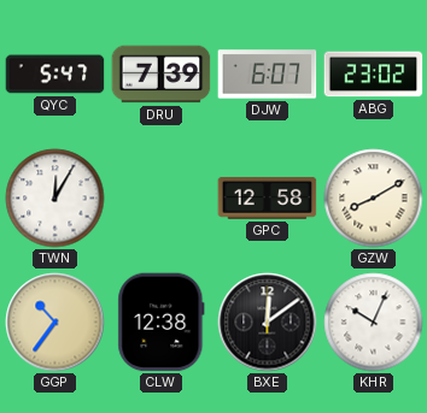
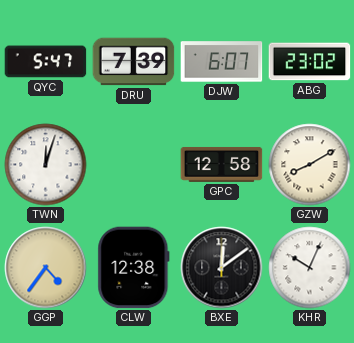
TWN: 12:05 -> 12:03 (46, 165)
GGP: 10:36 -> 4:36 (46, 268)
